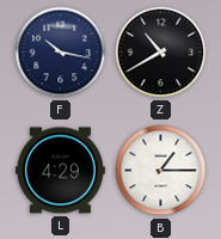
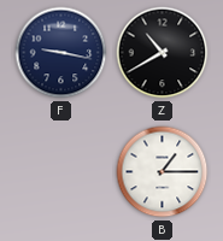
F: 10:17 -> 9:17 (61, 53)
L: 4:29 -> none (60, 171)
